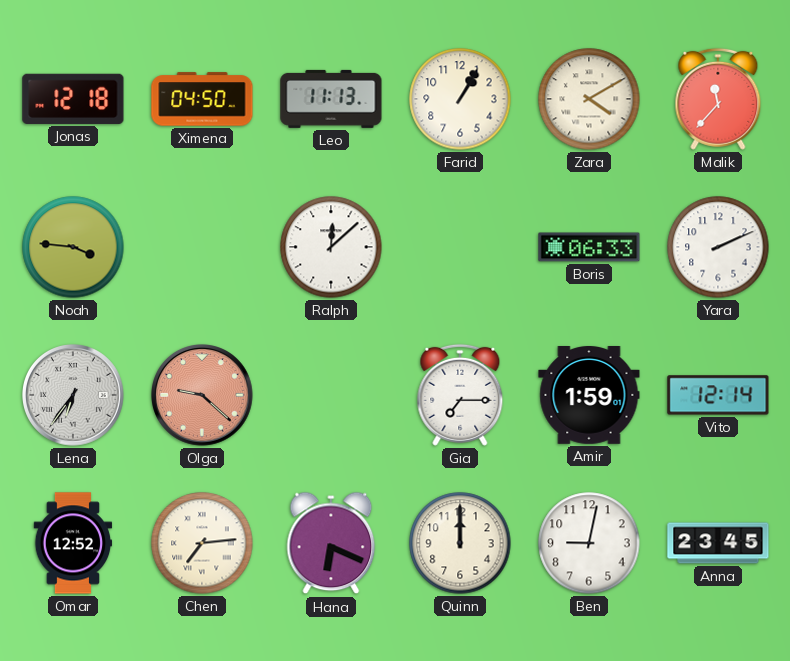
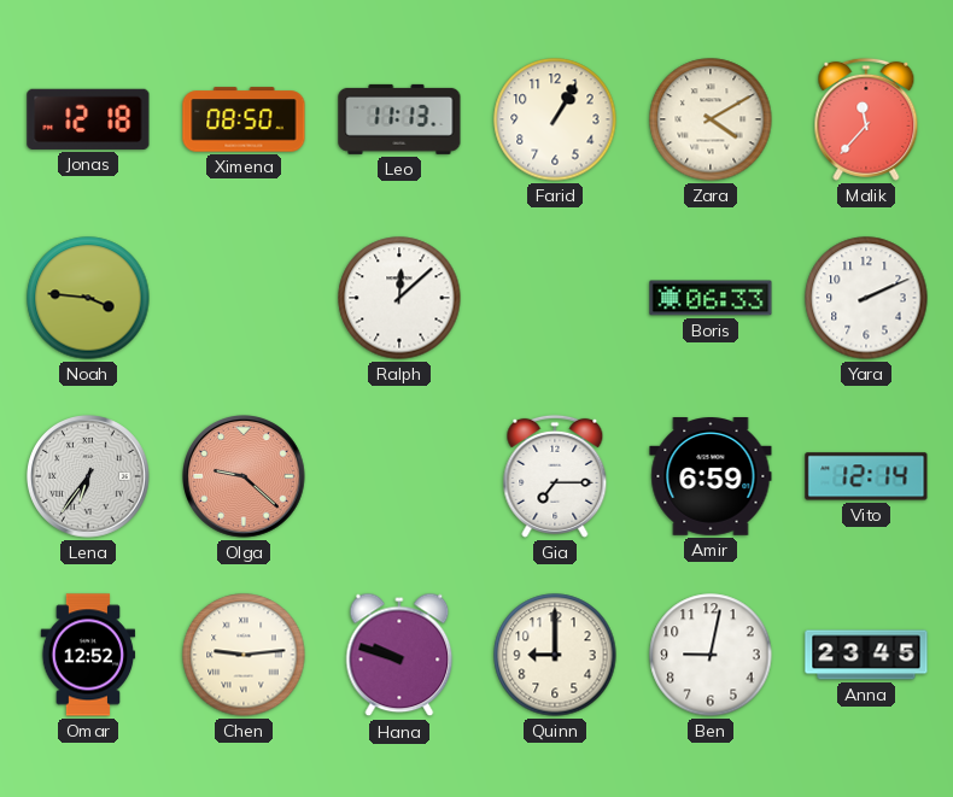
Ximena: 04:50 -> 08:50 (244, 119)
Amir: 1:59 -> 6:59 (711, 477)
Chen: 7:14 -> 9:14 (244, 655)
Hana: 6:19 -> 9:48 (399, 655)
Quinn: 12:00 -> 9:00 (555, 655)
